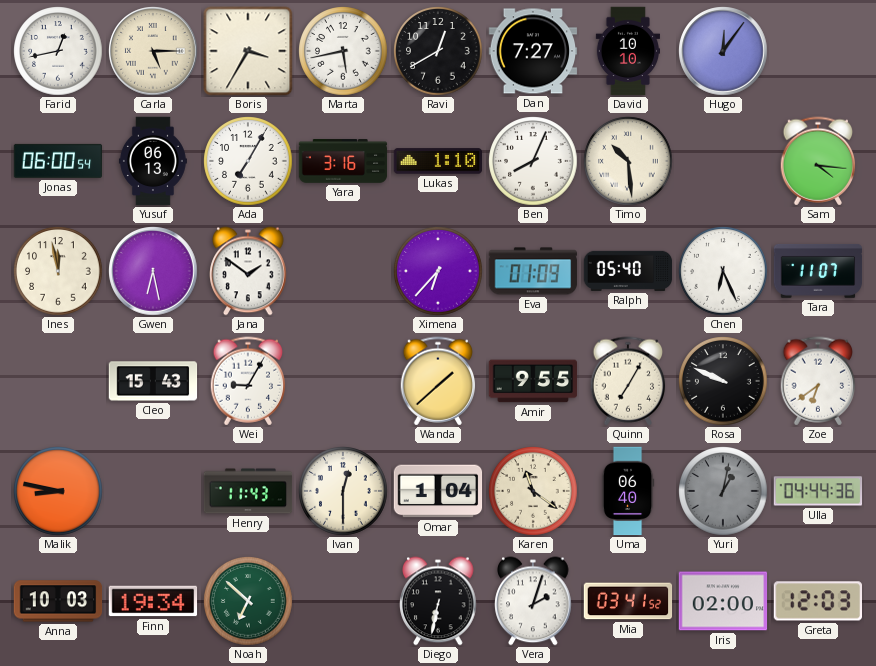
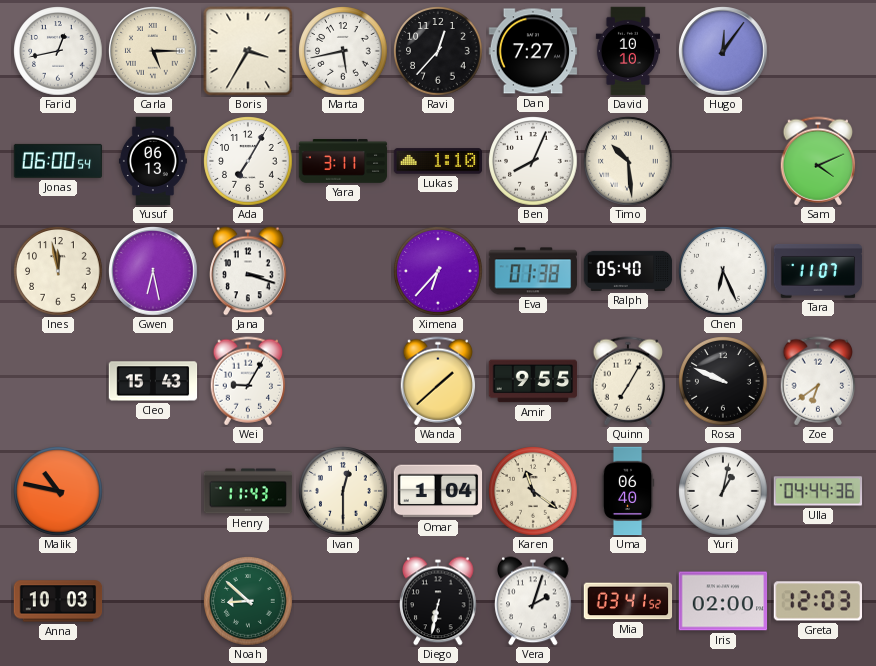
Ravi: 12:40 -> 12:37 (438, 51)
Yara: 3:16 -> 3:11 (343, 161)
Sam: 4:16 -> 4:11 (818, 161)
Jana: 1:51 -> 3:18 (248, 271)
Eva: 01:09 -> 01:38 (533, 271)
Malik: 8:47 -> 10:47 (58, 491)
Yuri dial: grey -> white (723, 491)
Finn: 19:34 -> none (153, 601)
Noah: 6:52 -> 8:52 (248, 601)
